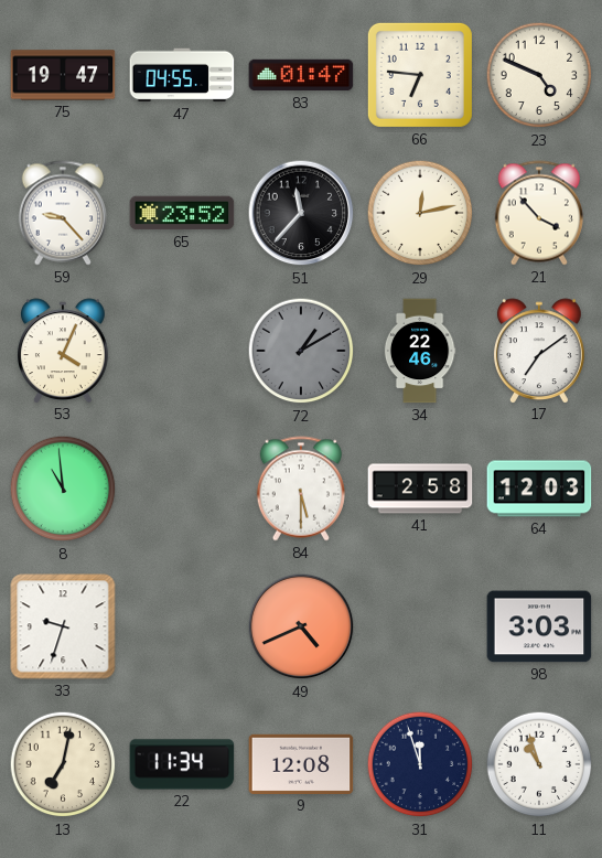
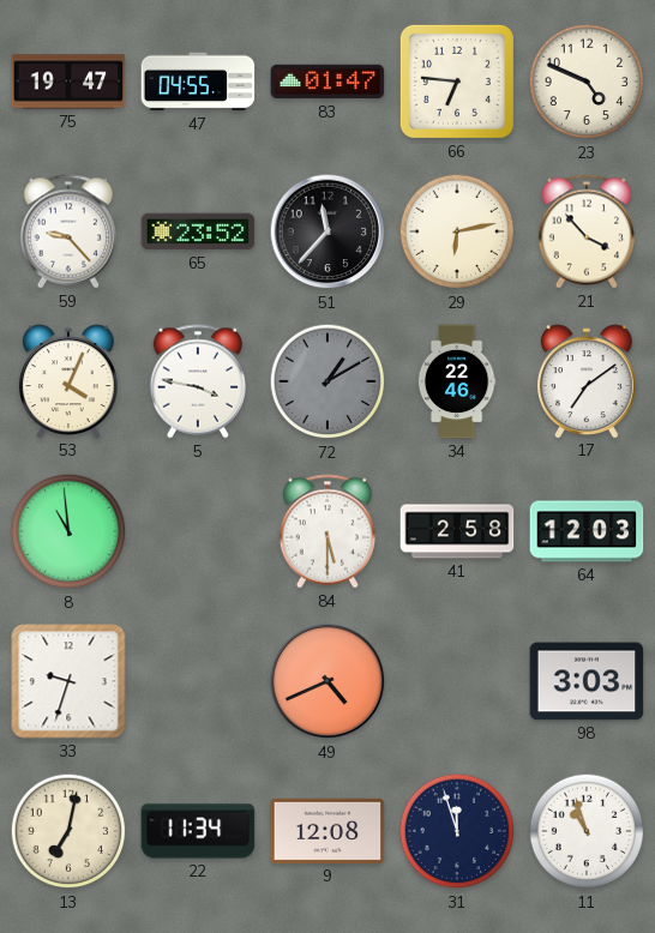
29: 12:13 -> 6:13 (457, 231)
5: none -> 3:47 (197, 381)
